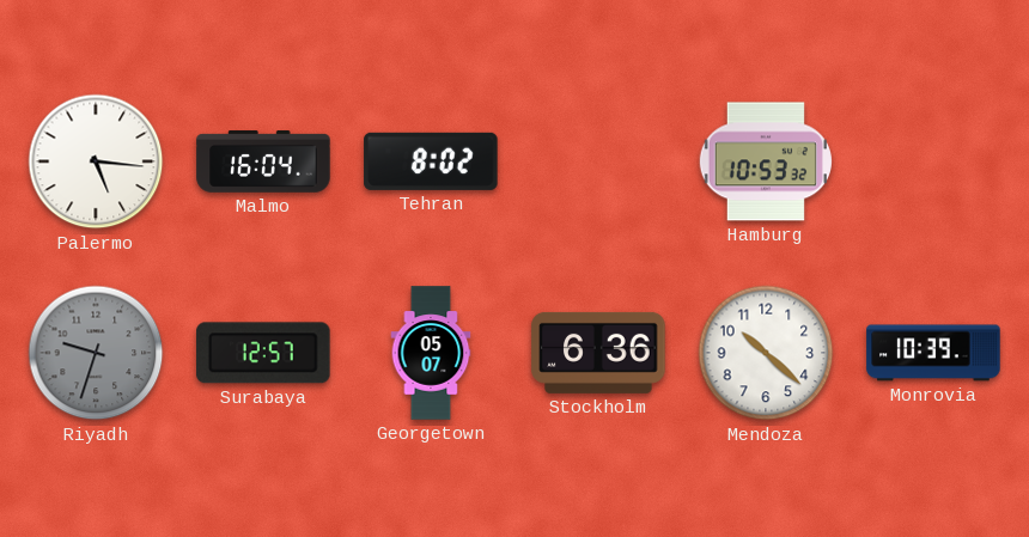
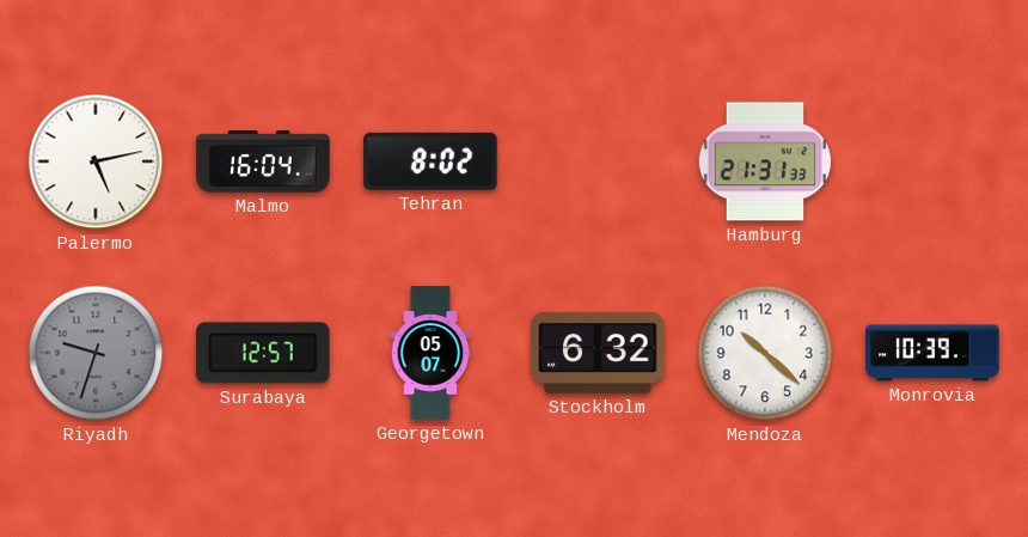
Palermo: 5:16 -> 5:13 (96, 161)
Hamburg: 10:53 -> 21:31 (765, 161)
Stockholm: 6:36 -> 6:32 (598, 353)
